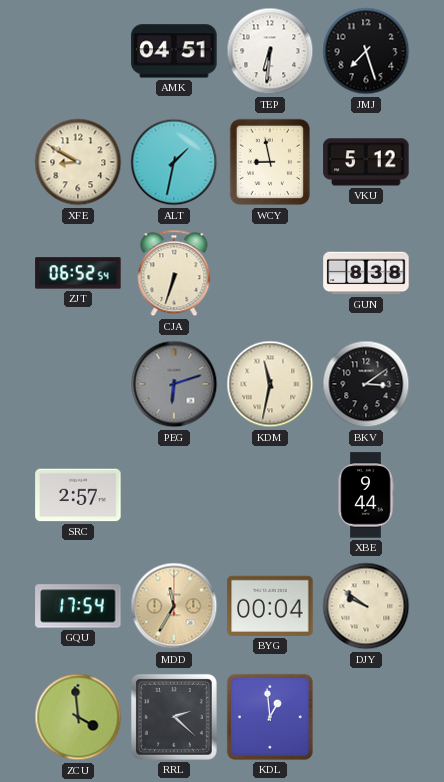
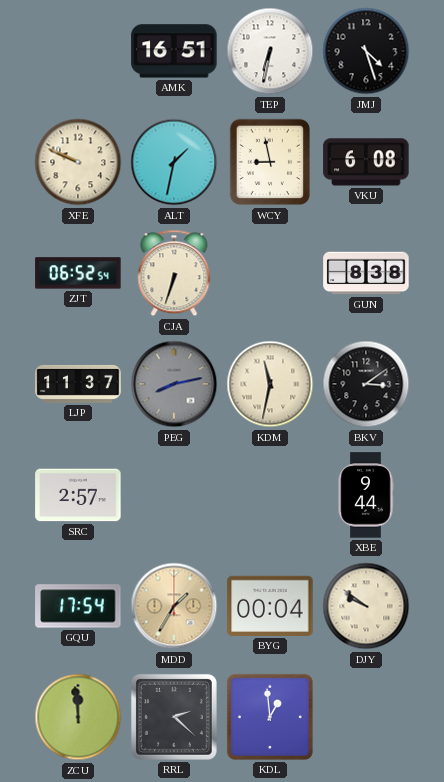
AMK: 04:51 -> 16:51 (174, 51)
TEP: 6:31 -> 6:32 (270, 51)
JMJ: 7:27 -> 4:27 (366, 51)
XFE: 8:50 -> 9:49 (78, 162)
VKU: 5:12 -> 6:08 (366, 162)
LJP: none -> 11:37 (78, 384)
PEG: 6:12 -> 8:13 (174, 384)
MDD: 11:35 -> 1:35 (174, 606)
ZCU: 3:59 -> 11:59 (78, 717)
